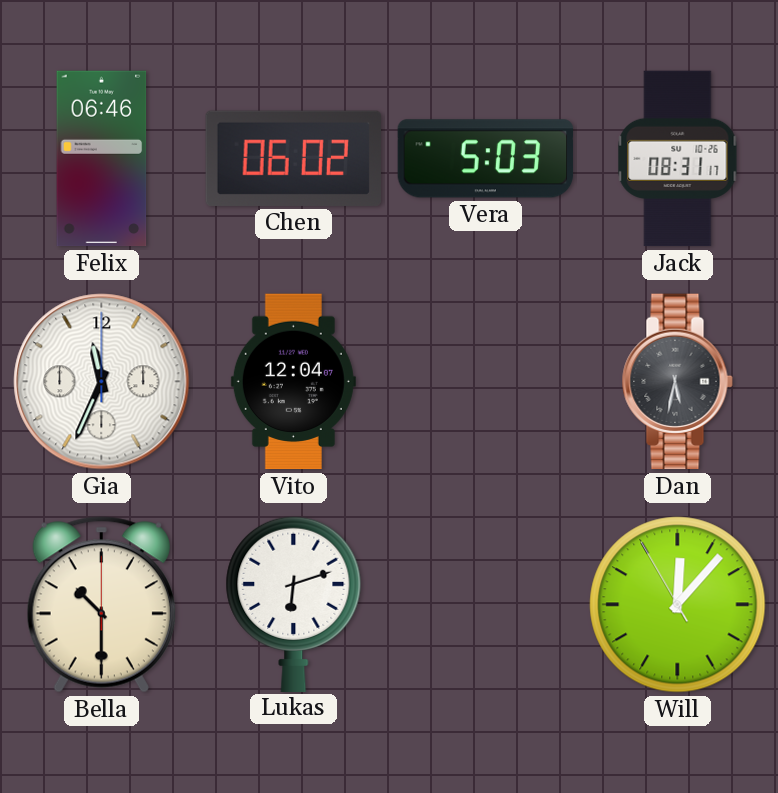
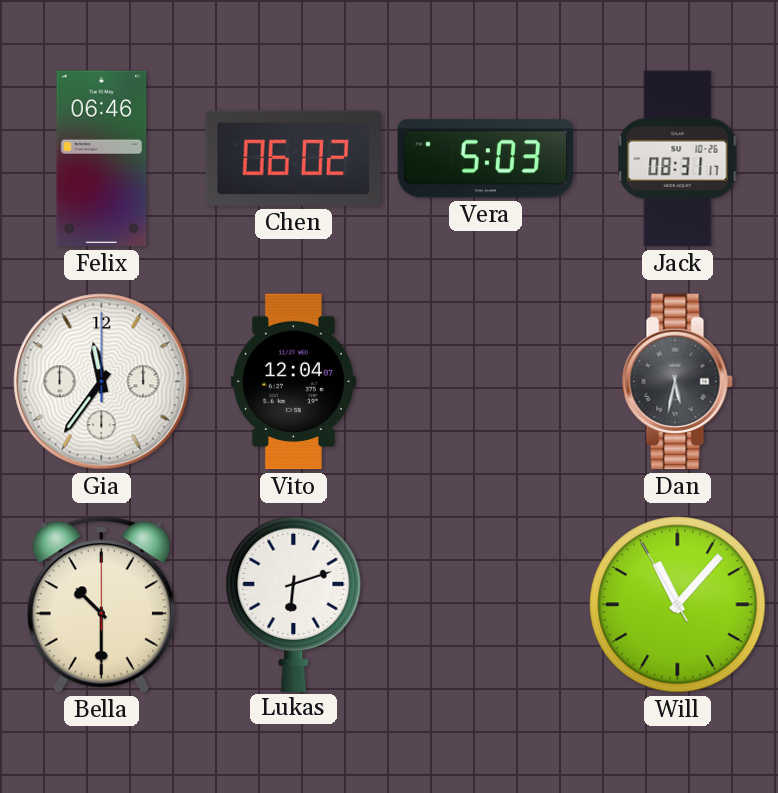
Gia: 11:34 -> 11:36 (102, 382)
Will: 12:06 -> 11:06 (678, 605)
